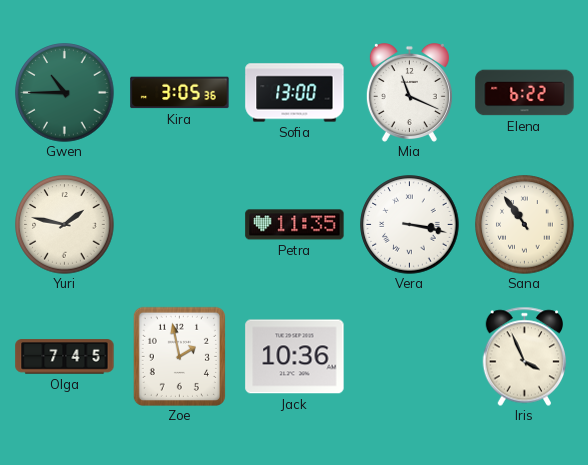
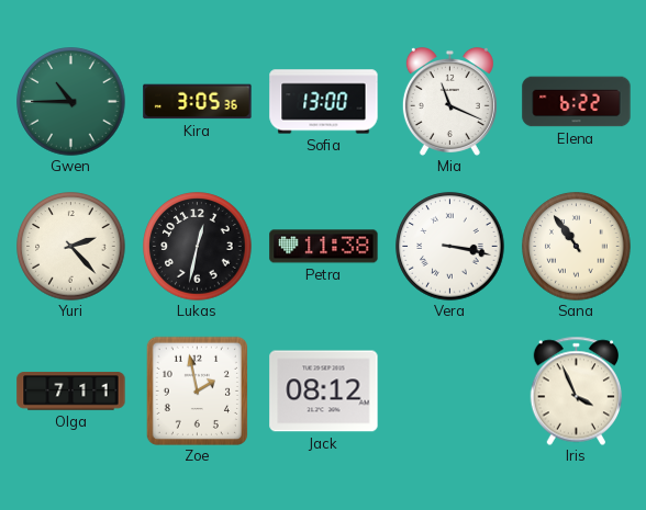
Yuri: 1:47 -> 2:23 (71, 247)
Lukas: none -> 12:32 (198, 247)
Petra: 11:35 -> 11:38 (324, 247)
Olga: 7:45 -> 7:11 (71, 392)
Jack: 10:36 -> 08:12 (324, 392)
